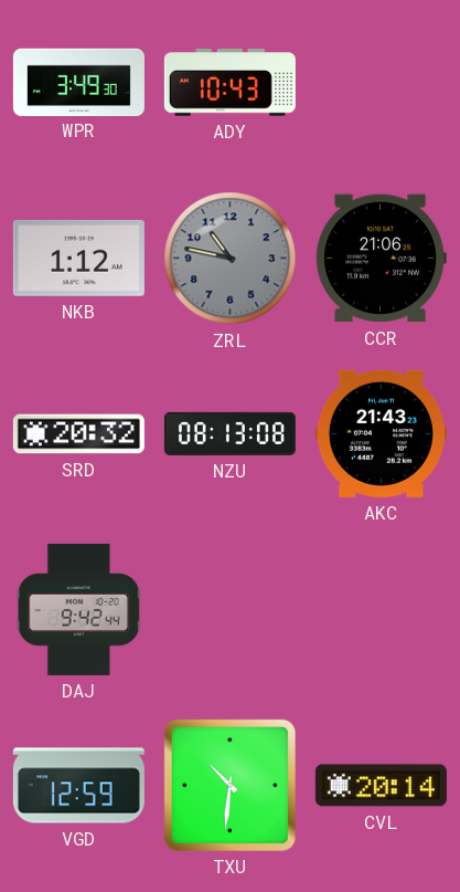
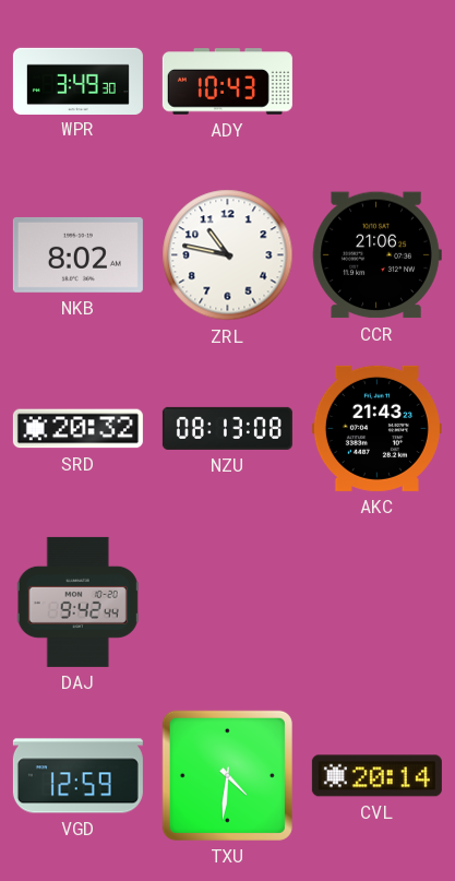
NKB: 1:12 -> 8:02 (77, 254)
ZRL dial: grey -> white (228, 255)
TXU: 10:31 -> 4:31 (227, 775)
